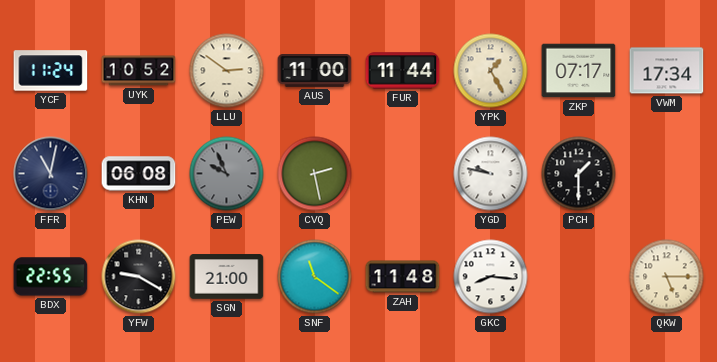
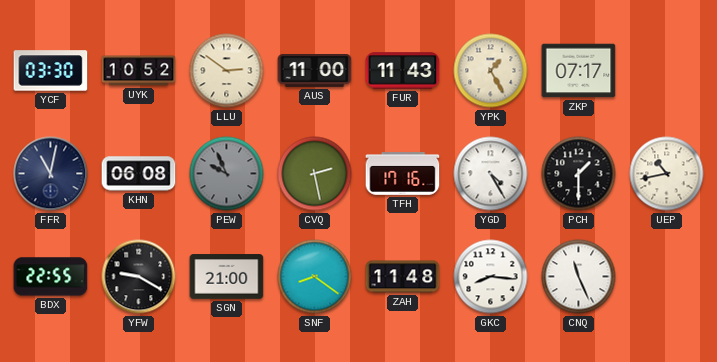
YCF: 11:24 -> 03:30 (51, 71)
FUR: 11:44 -> 11:43 (403, 71)
VWM: 17:34 -> none (667, 71)
TFH: none -> 17:16 (403, 174)
YGD: 9:47 -> 4:25 (491, 174)
UEP: none -> 10:43 (667, 174)
SNF: 11:21 -> 8:21 (315, 277)
CNQ: none -> 11:26 (579, 277)
QKW: 5:15 -> none (667, 277)
